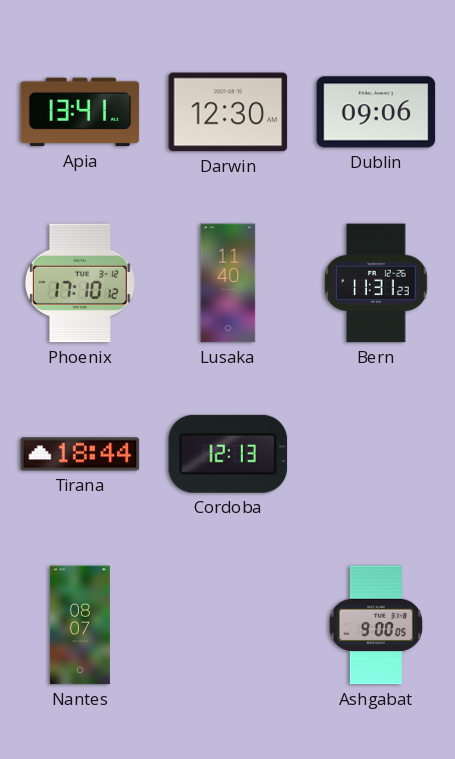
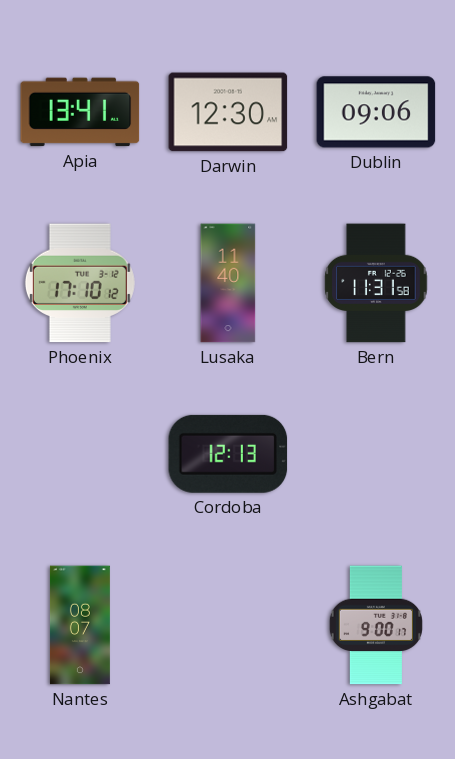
Bern: 11:31:23 -> 11:31:58 (376, 283)
Tirana: 18:44 -> none (80, 454)
Ashgabat: 9:00:05 -> 9:00:17 (376, 625)
